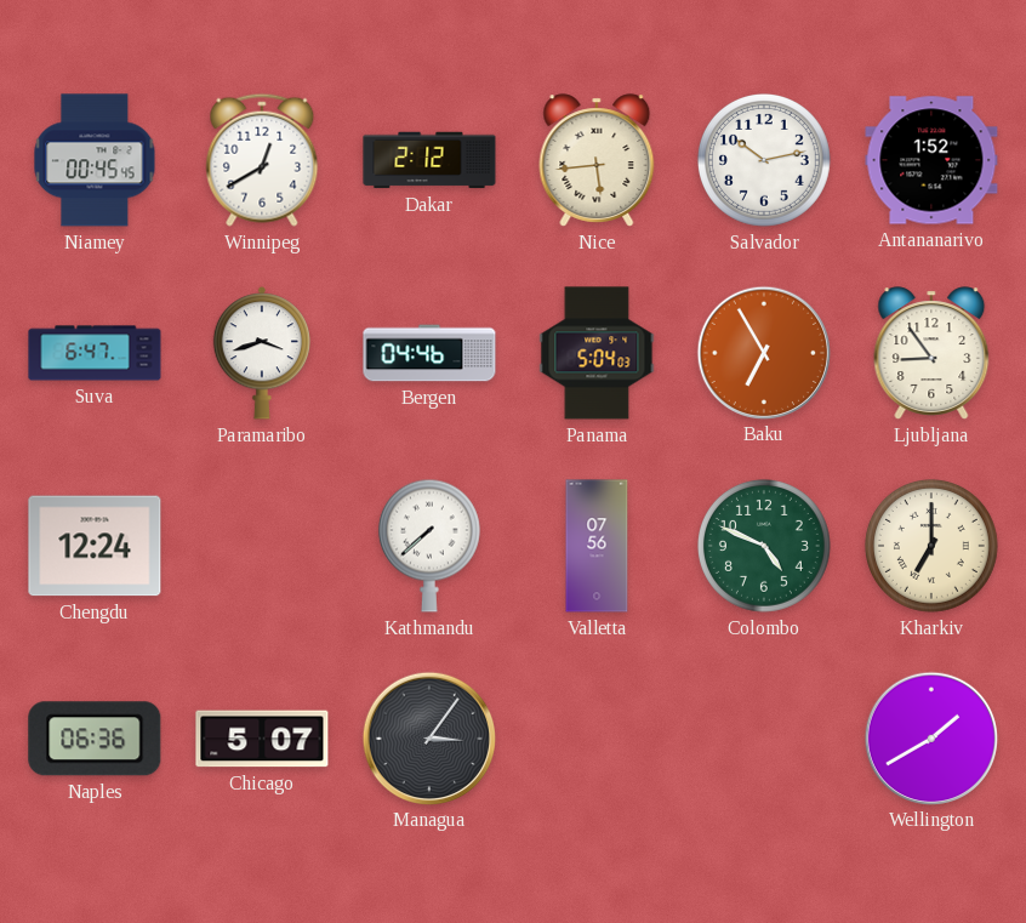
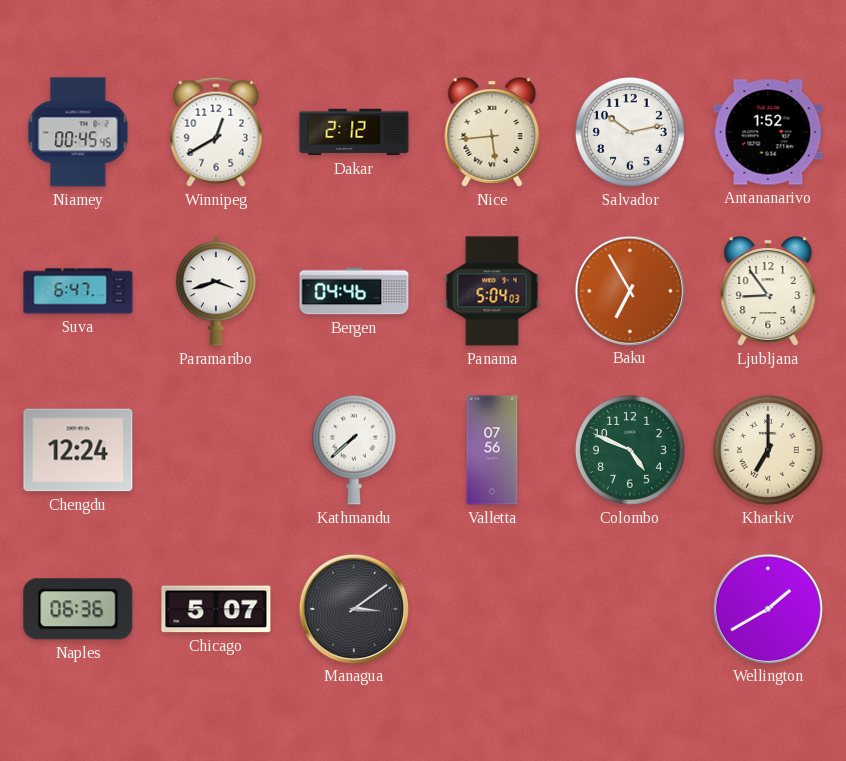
Managua: 3:06 -> 3:09 (353, 608)
